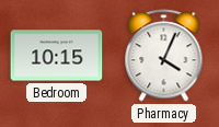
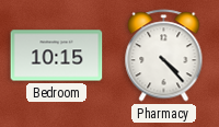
Pharmacy: 4:04 -> 4:23 (164, 56)
